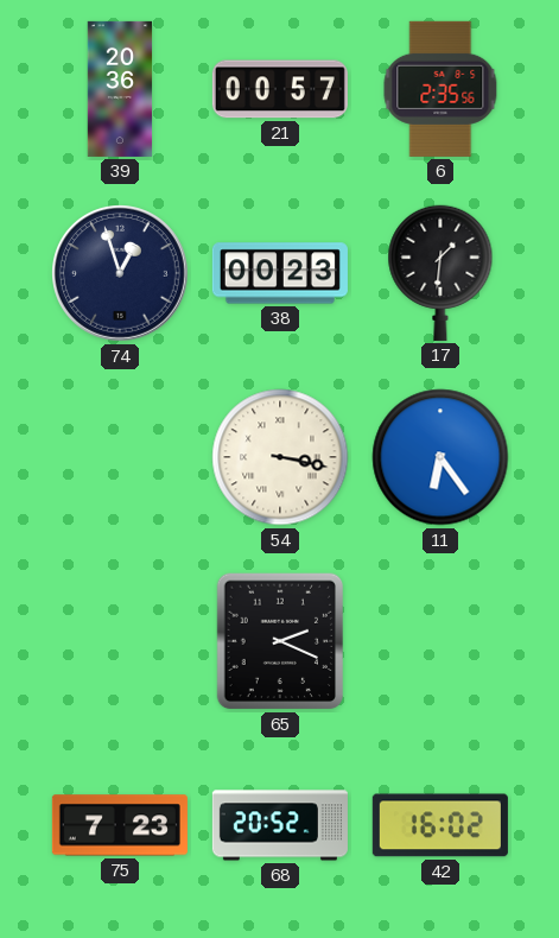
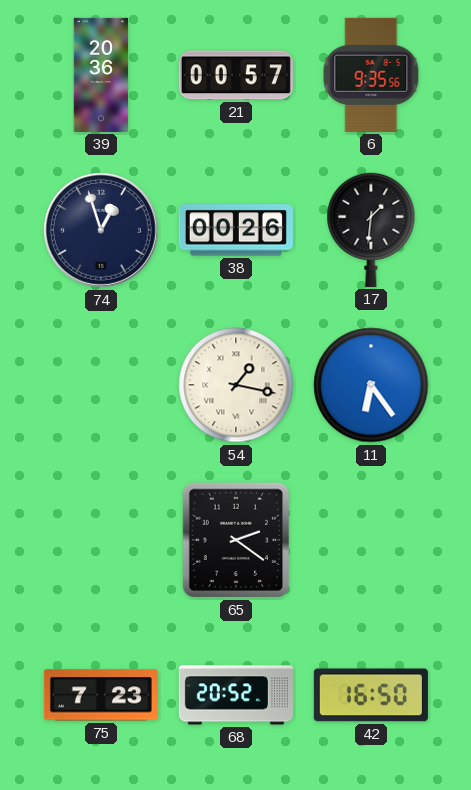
6: 2:35 -> 9:35 (371, 75)
38: 00:23 -> 00:26 (236, 230)
54: 3:17 -> 1:17 (236, 385)
65: 2:19 -> 2:21 (236, 540)
42: 16:02 -> 16:50 (371, 695)
